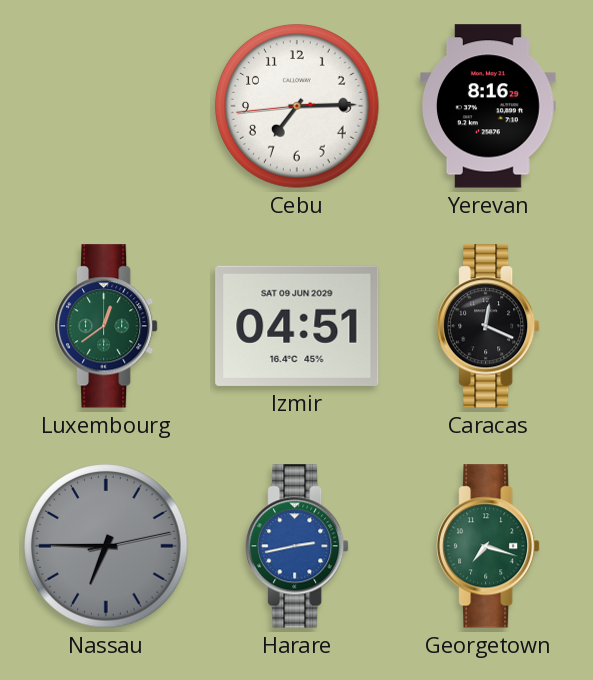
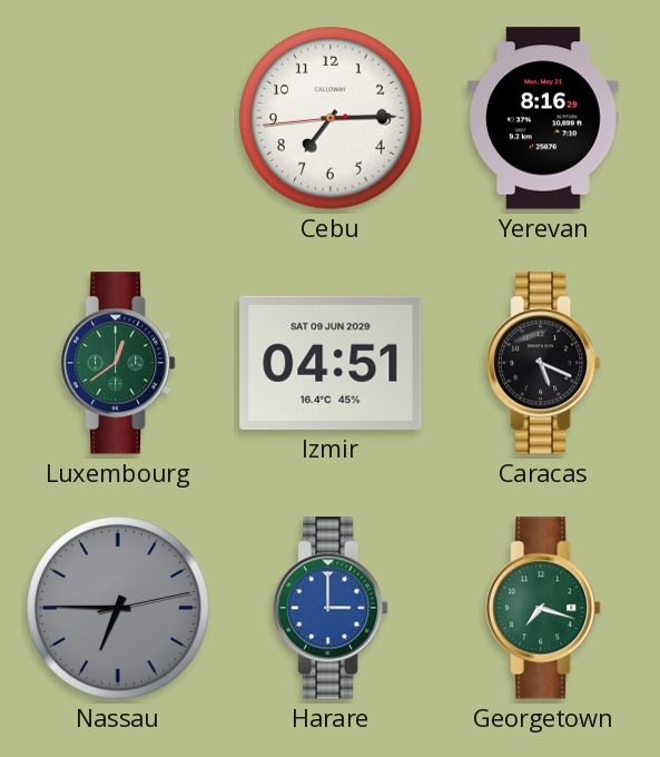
Caracas: 12:19 -> 5:19 (544, 363)
Harare: 2:43 -> 3:00 (332, 608)
